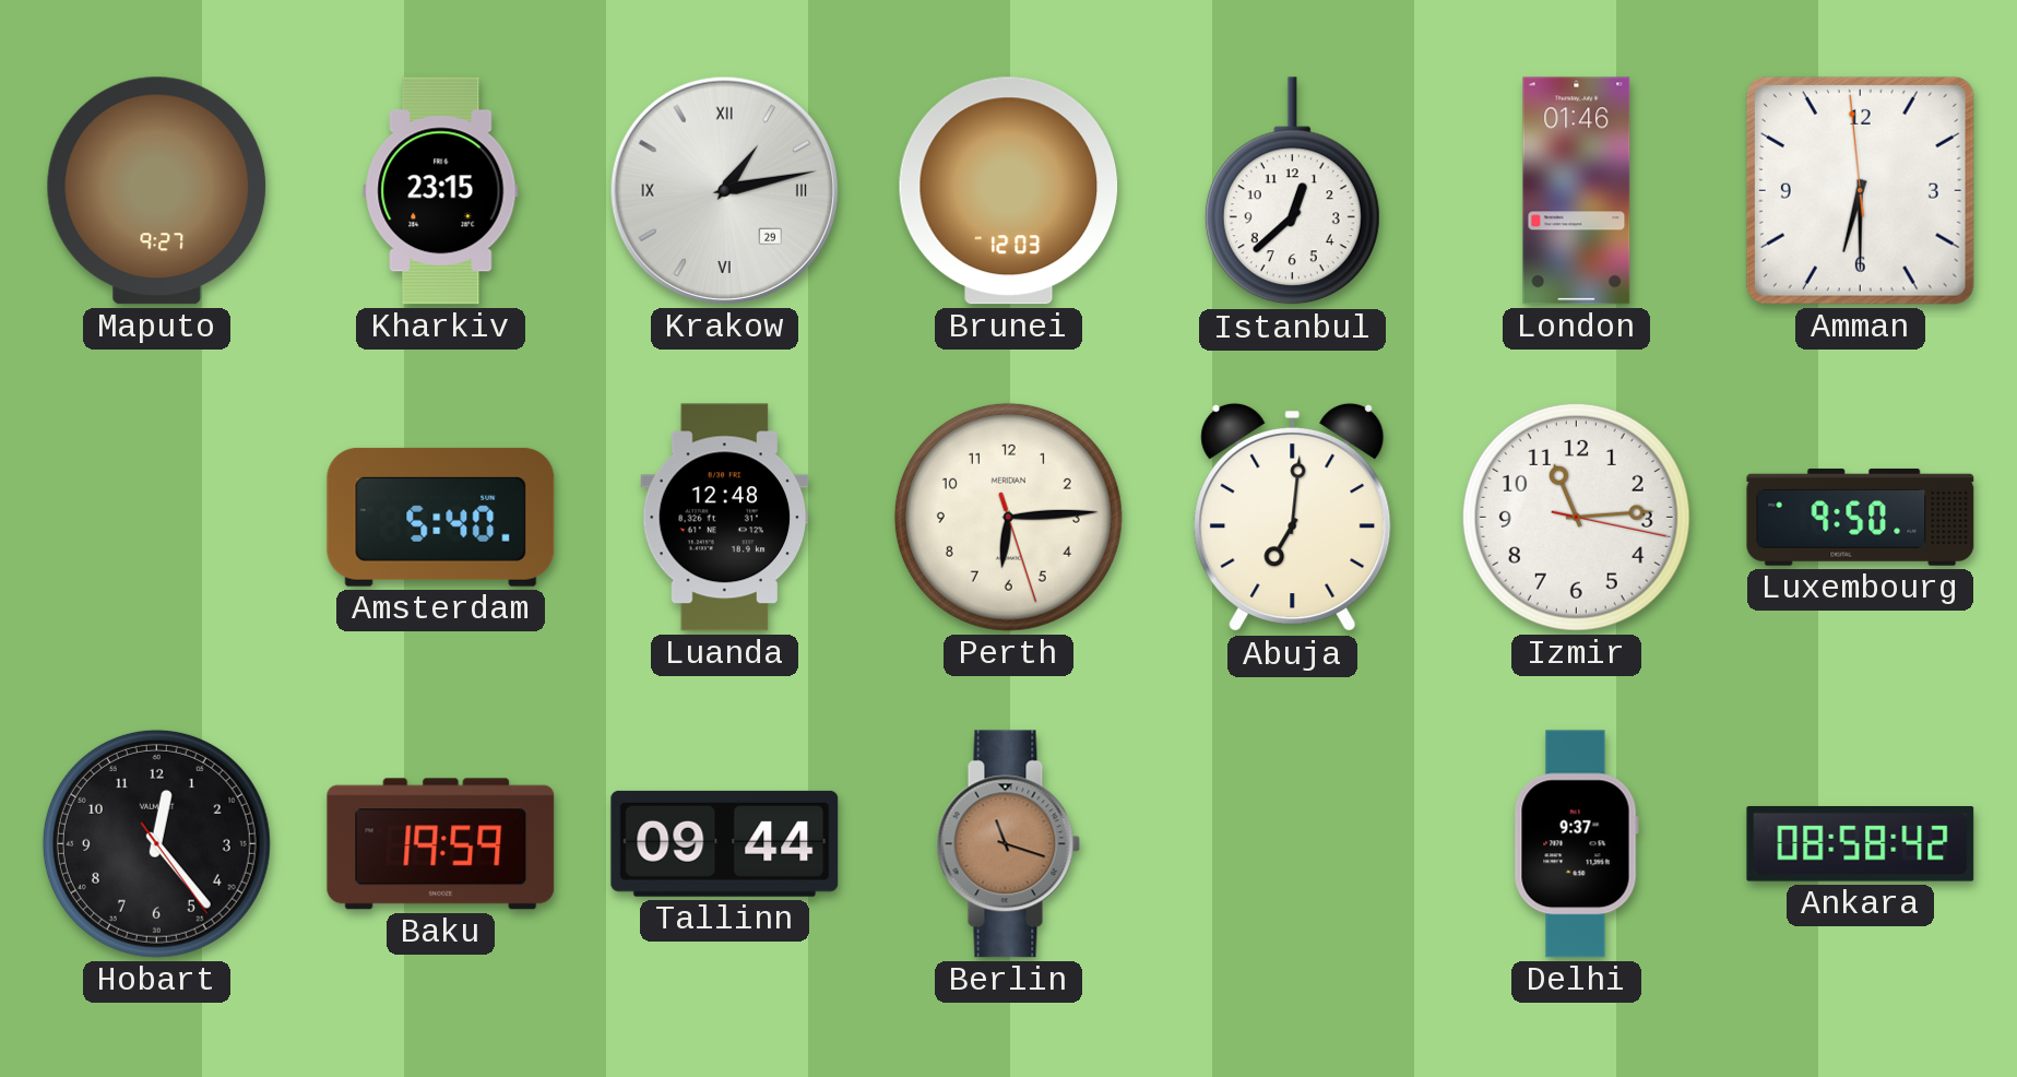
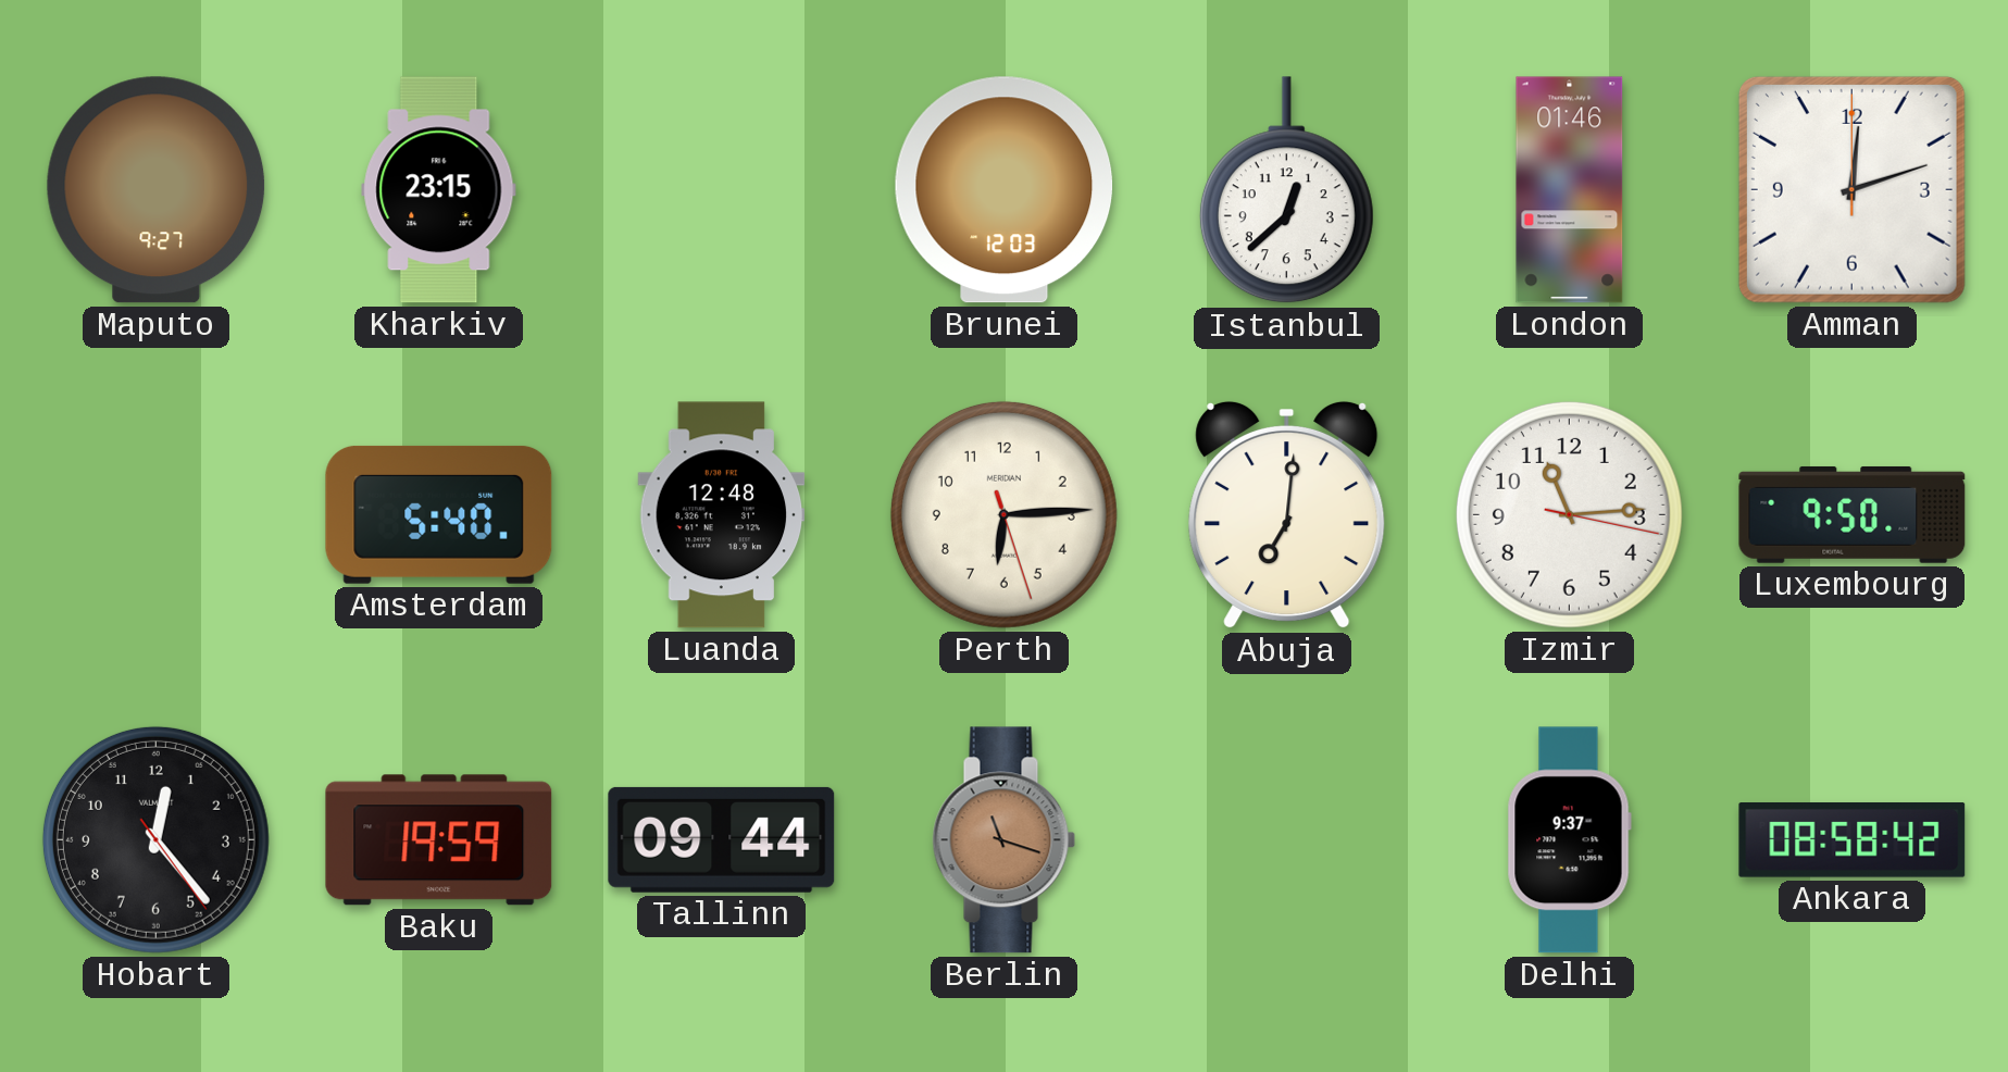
Krakow: 1:13 -> none (724, 190)
Amman: 6:29 -> 12:12 (1851, 189)
